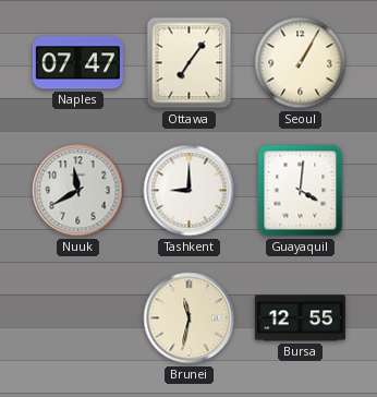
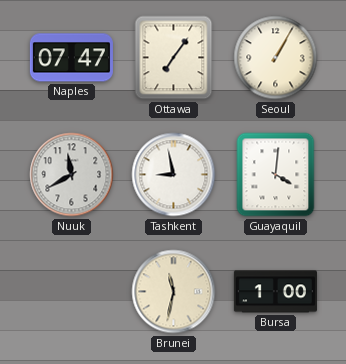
Tashkent: 9:00 -> 8:58 (174, 175)
Bursa: 12:55 -> 1:00 (275, 292)
